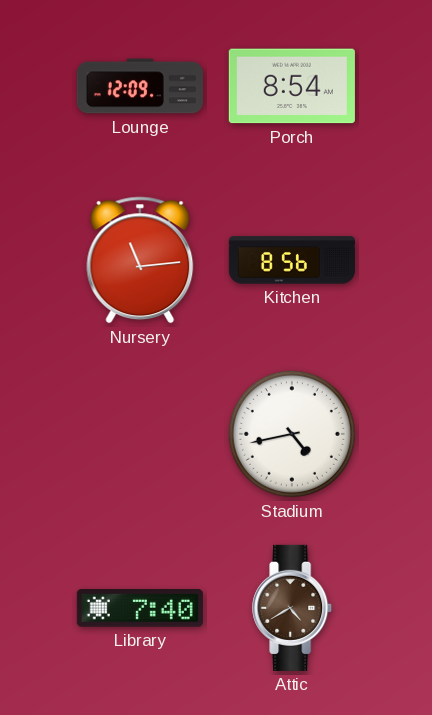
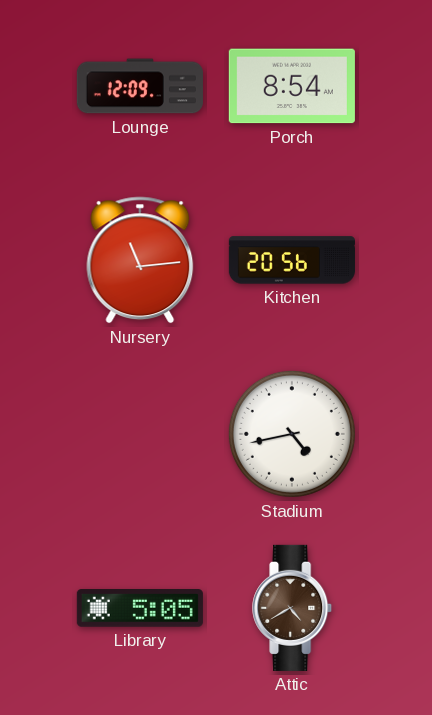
Kitchen: 8:56 -> 20:56 (292, 260)
Library: 7:40 -> 5:05 (140, 609)
